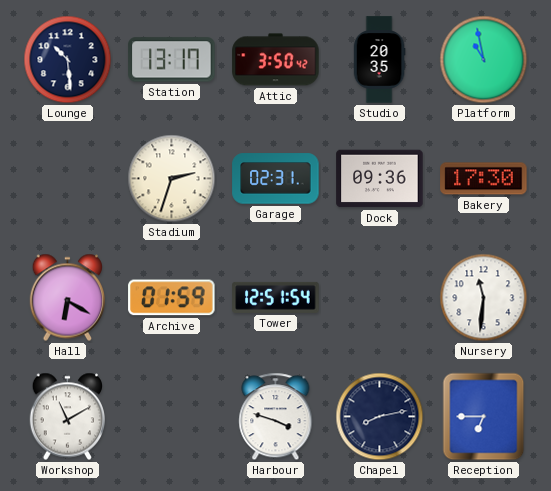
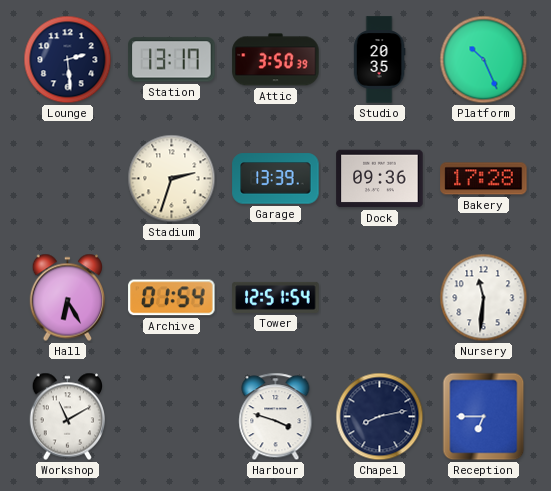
Lounge: 10:29 -> 2:29 (68, 60)
Attic: 3:50:42 -> 3:50:39 (276, 60)
Platform: 10:58 -> 10:26 (484, 60)
Garage: 02:31 -> 13:39 (276, 179)
Bakery: 17:30 -> 17:28 (484, 179)
Hall: 6:20 -> 6:25 (68, 298)
Archive: 01:59 -> 01:54 (172, 298)
